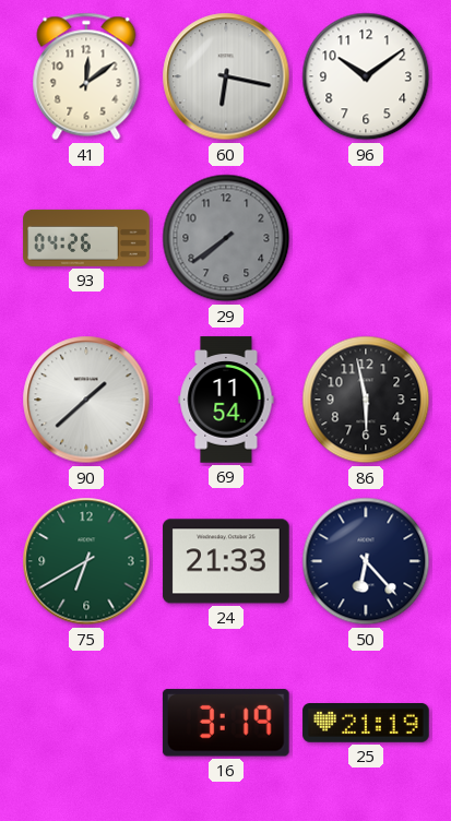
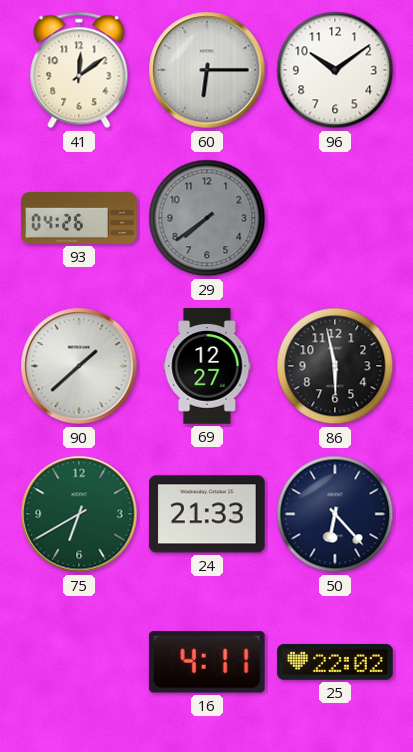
60: 6:17 -> 6:15 (207, 70)
69: 11:54 -> 12:27 (207, 366)
16: 3:19 -> 4:11 (207, 662)
25: 21:19 -> 22:02 (335, 663)
